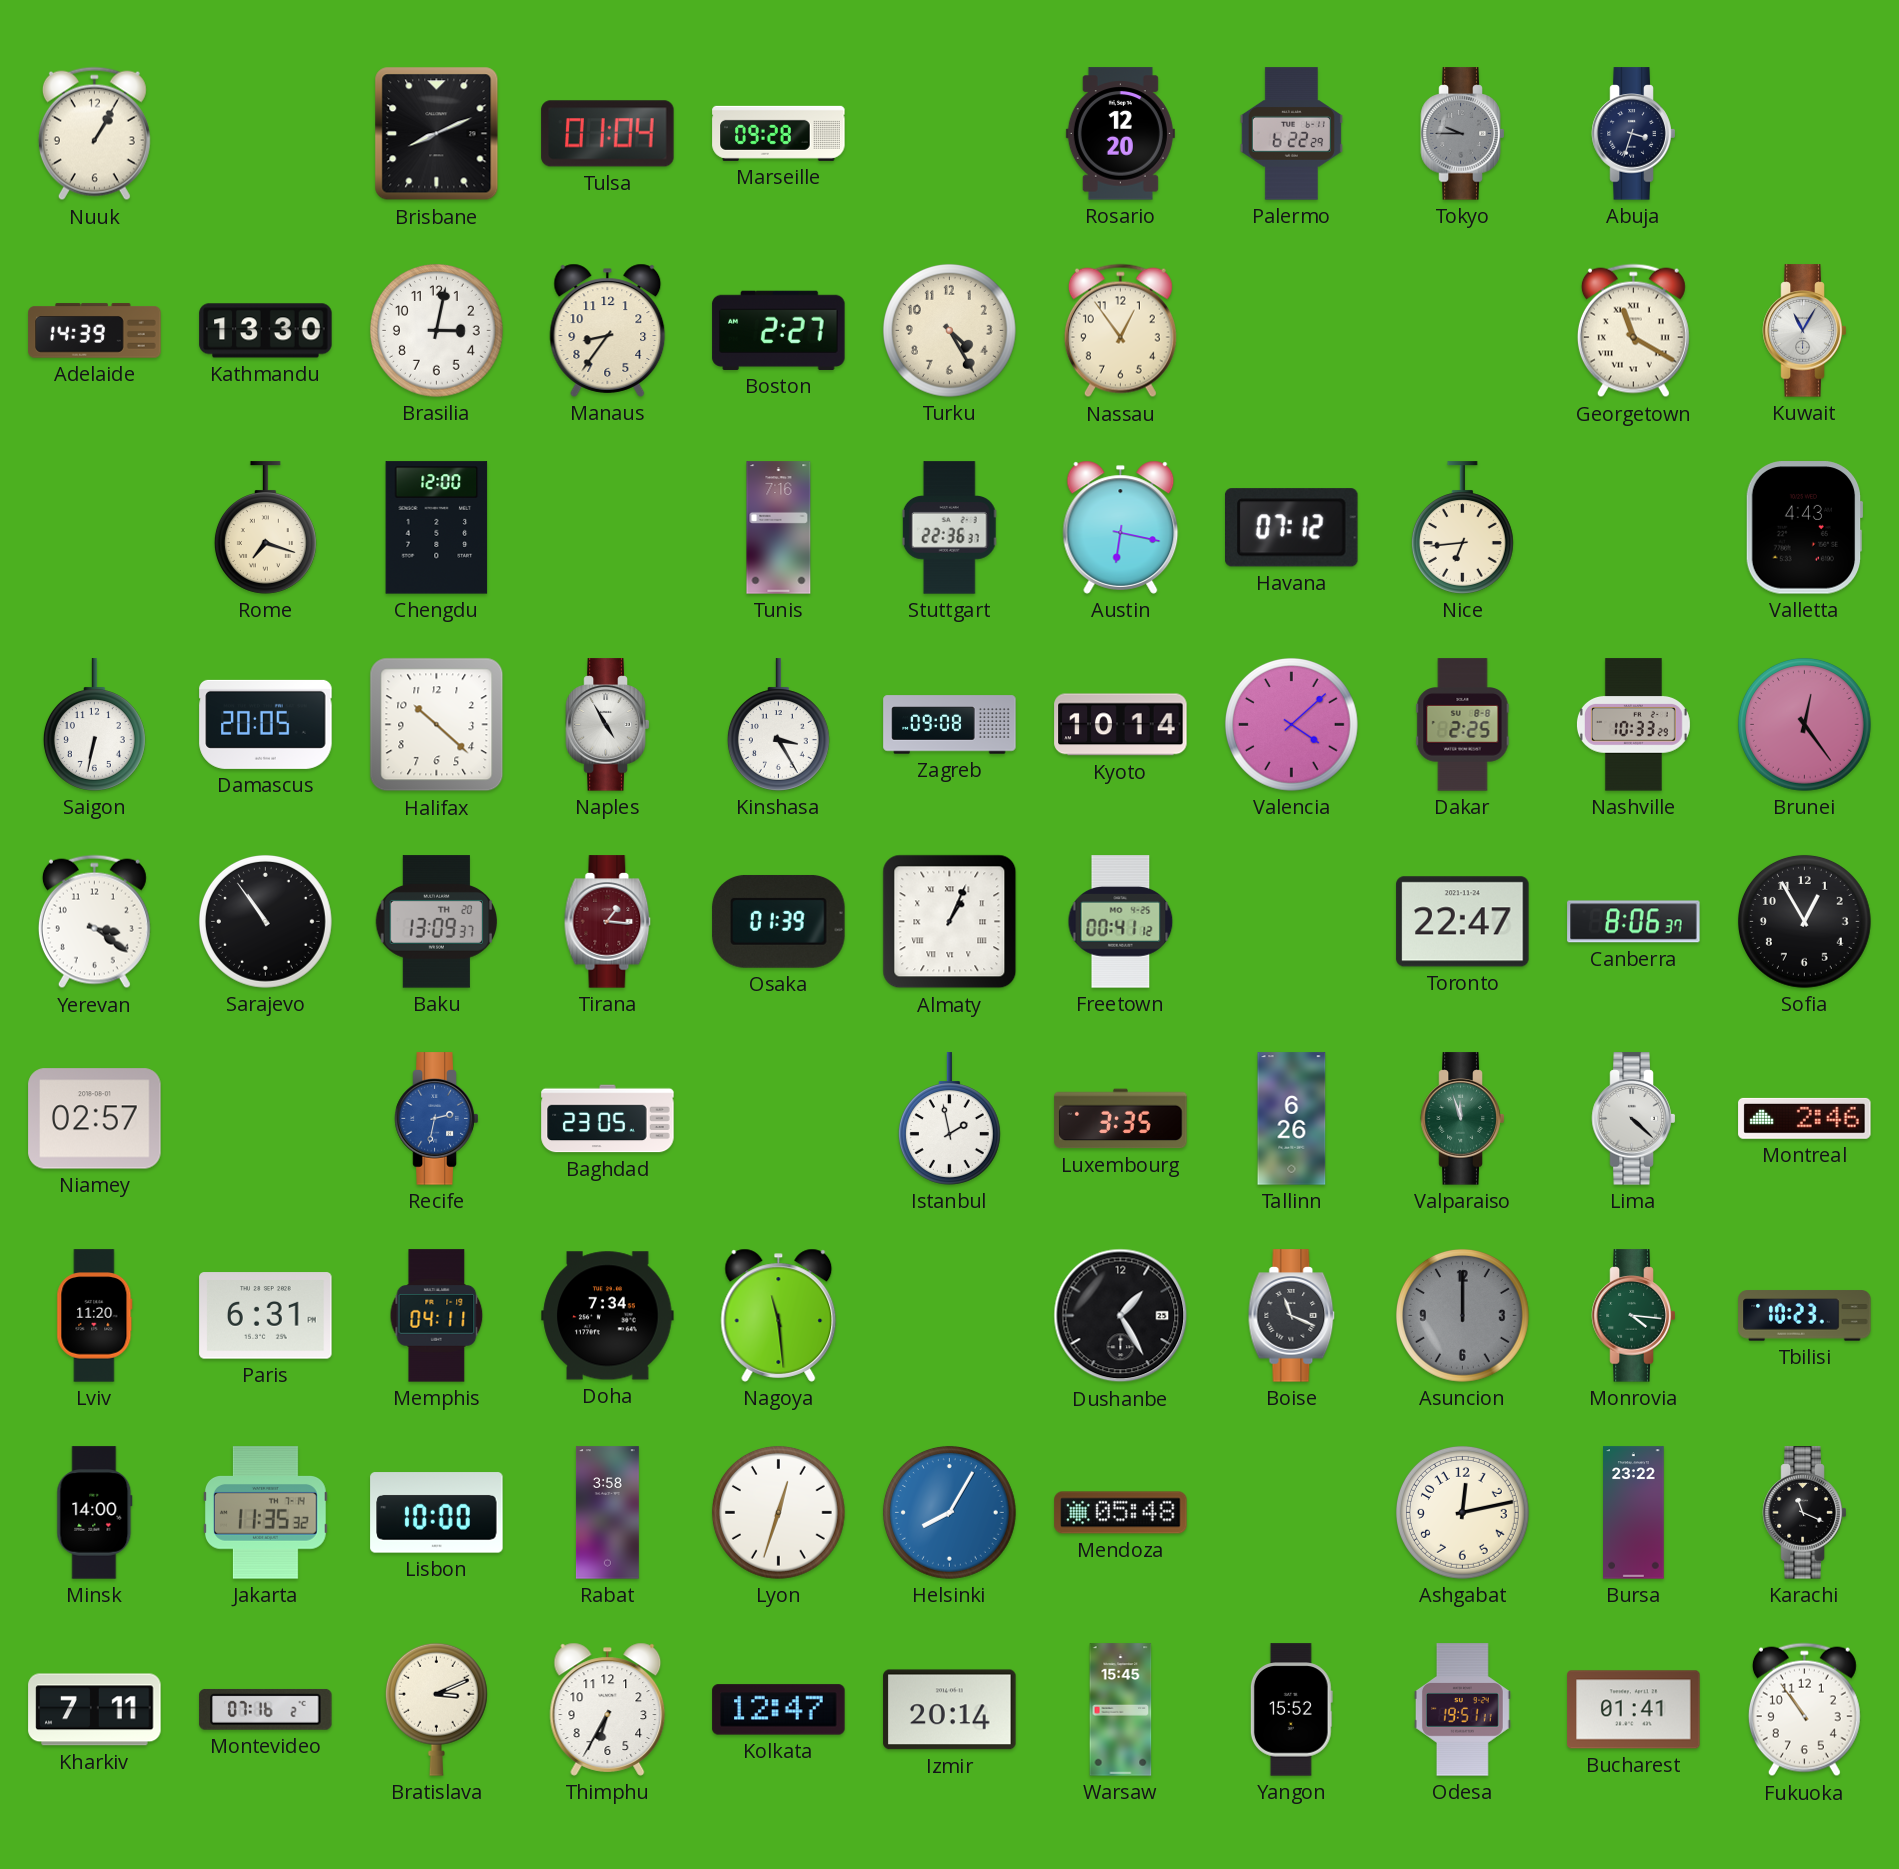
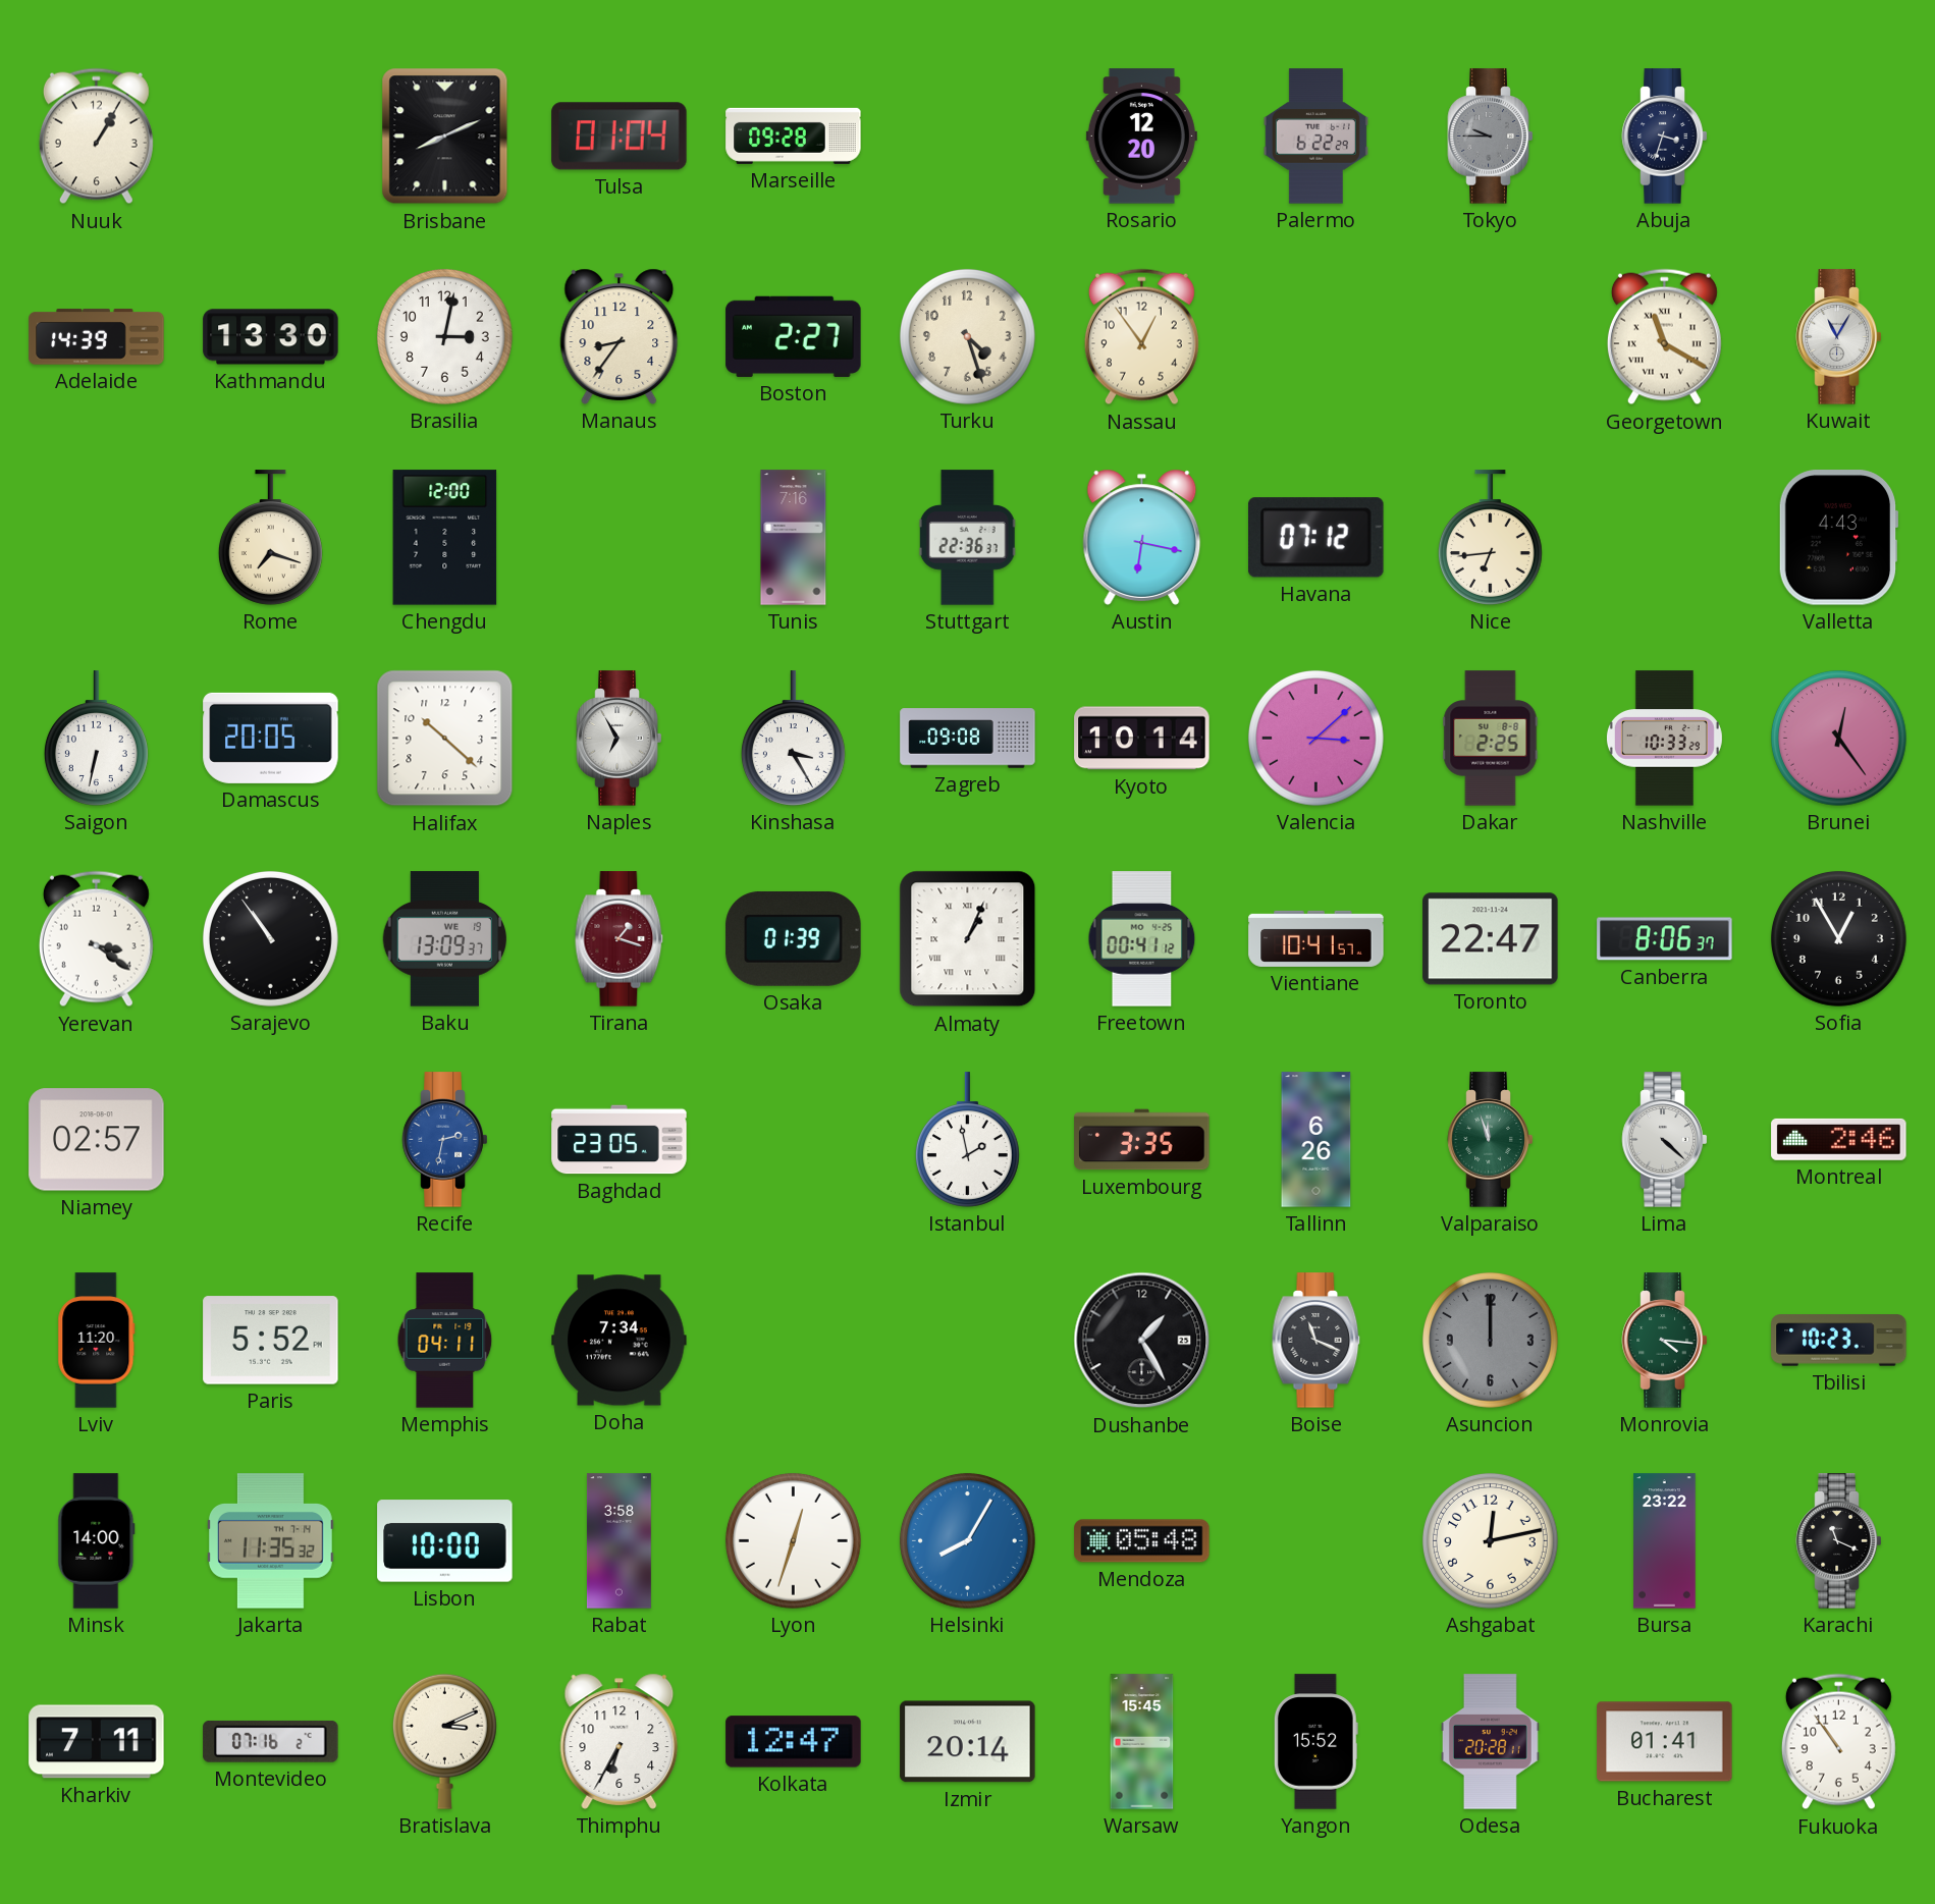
Turku: 4:25 -> 4:27 (967, 336)
Naples: 4:55 -> 6:55 (620, 739)
Valencia: 4:08 -> 3:08 (1315, 738)
Baku date: TH 20 -> WE 19 (445, 939)
Tirana: 1:16 -> 1:18 (620, 939)
Vientiane: none -> 10:41 (1316, 938)
Paris: 6:31 -> 5:52 (271, 1341)
Nagoya: 11:29 -> none (779, 1315)
Odesa: 19:51 -> 20:28 (1491, 1742)
